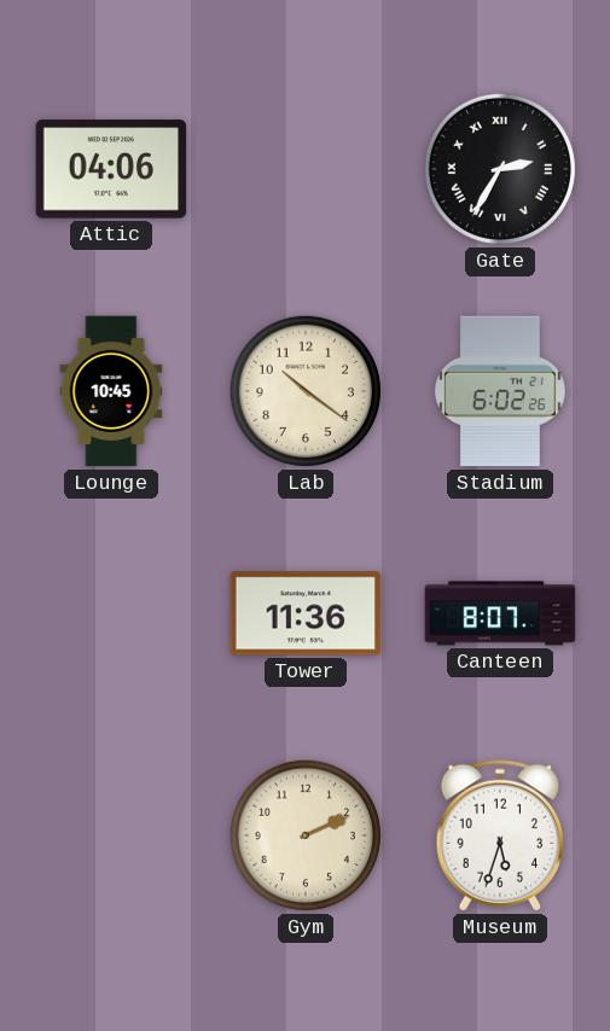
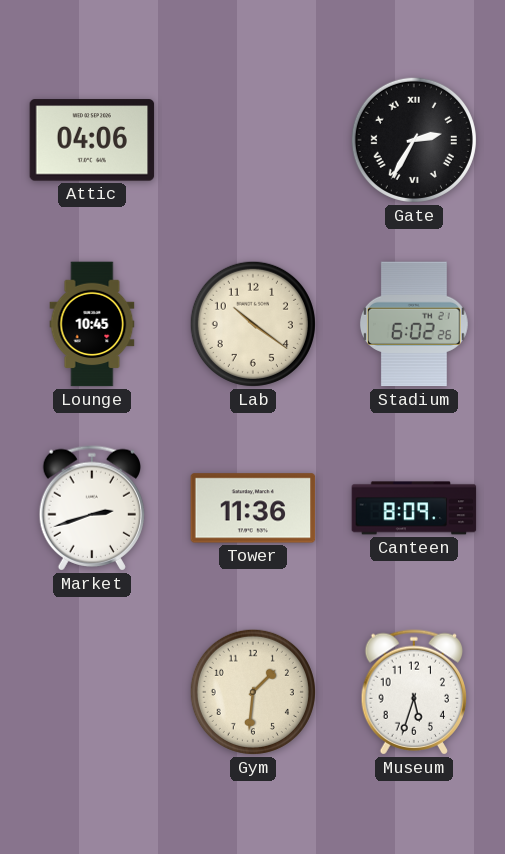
Market: none -> 2:42 (91, 508)
Canteen: 8:07 -> 8:09 (414, 508)
Gym: 2:11 -> 1:31 (253, 692)
